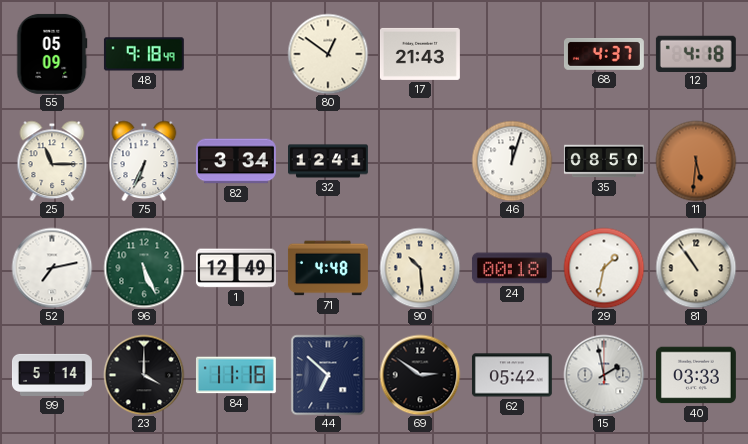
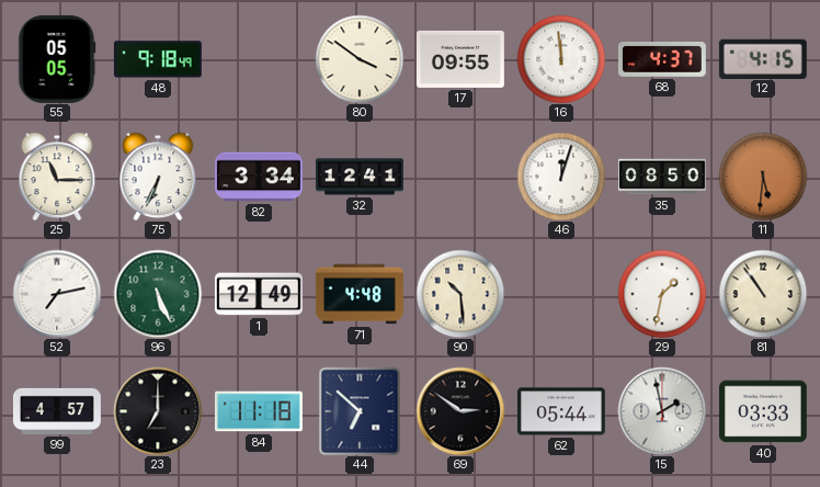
55: 05:09 -> 05:05 (57, 59)
80: 12:51 -> 3:51 (360, 59)
17: 21:43 -> 09:55 (460, 59)
16: none -> 11:59 (561, 59)
12: 4:18 -> 4:15 (763, 58)
24: 00:18 -> none (512, 268)
99: 5:14 -> 4:57 (57, 411)
23: 4:00 -> 7:00 (158, 411)
62: 05:42 -> 05:44 (561, 411)
